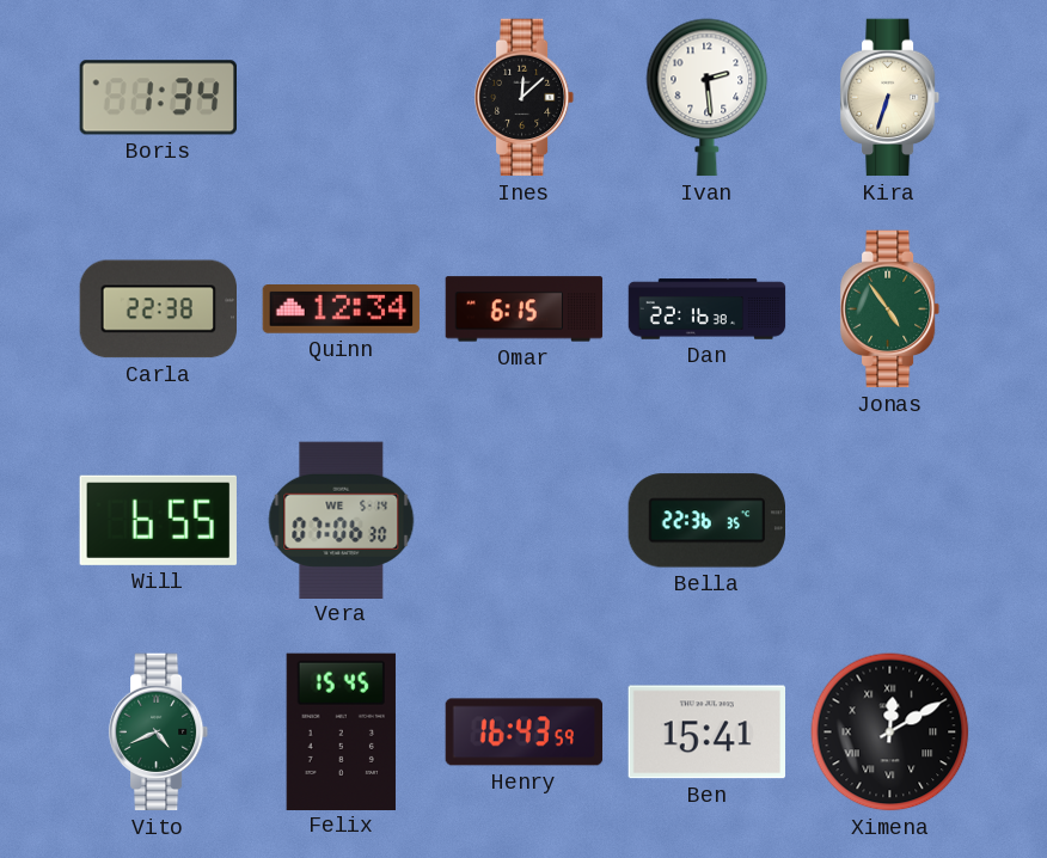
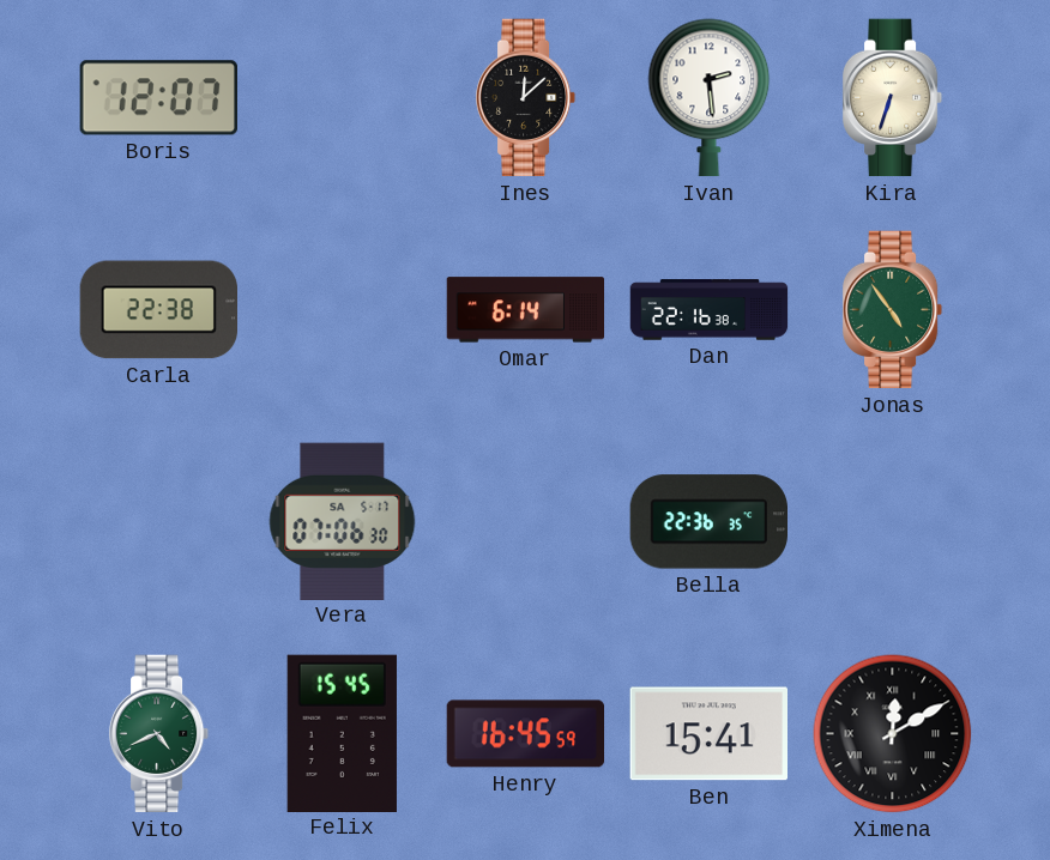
Boris: 1:34 -> 12:07 (158, 98)
Quinn: 12:34 -> none (342, 310)
Omar: 6:15 -> 6:14 (526, 310)
Will: 6:55 -> none (158, 520)
Vera date: WE 5-14 -> SA 5-17 (343, 521)
Henry: 16:43 -> 16:45 (526, 734)
